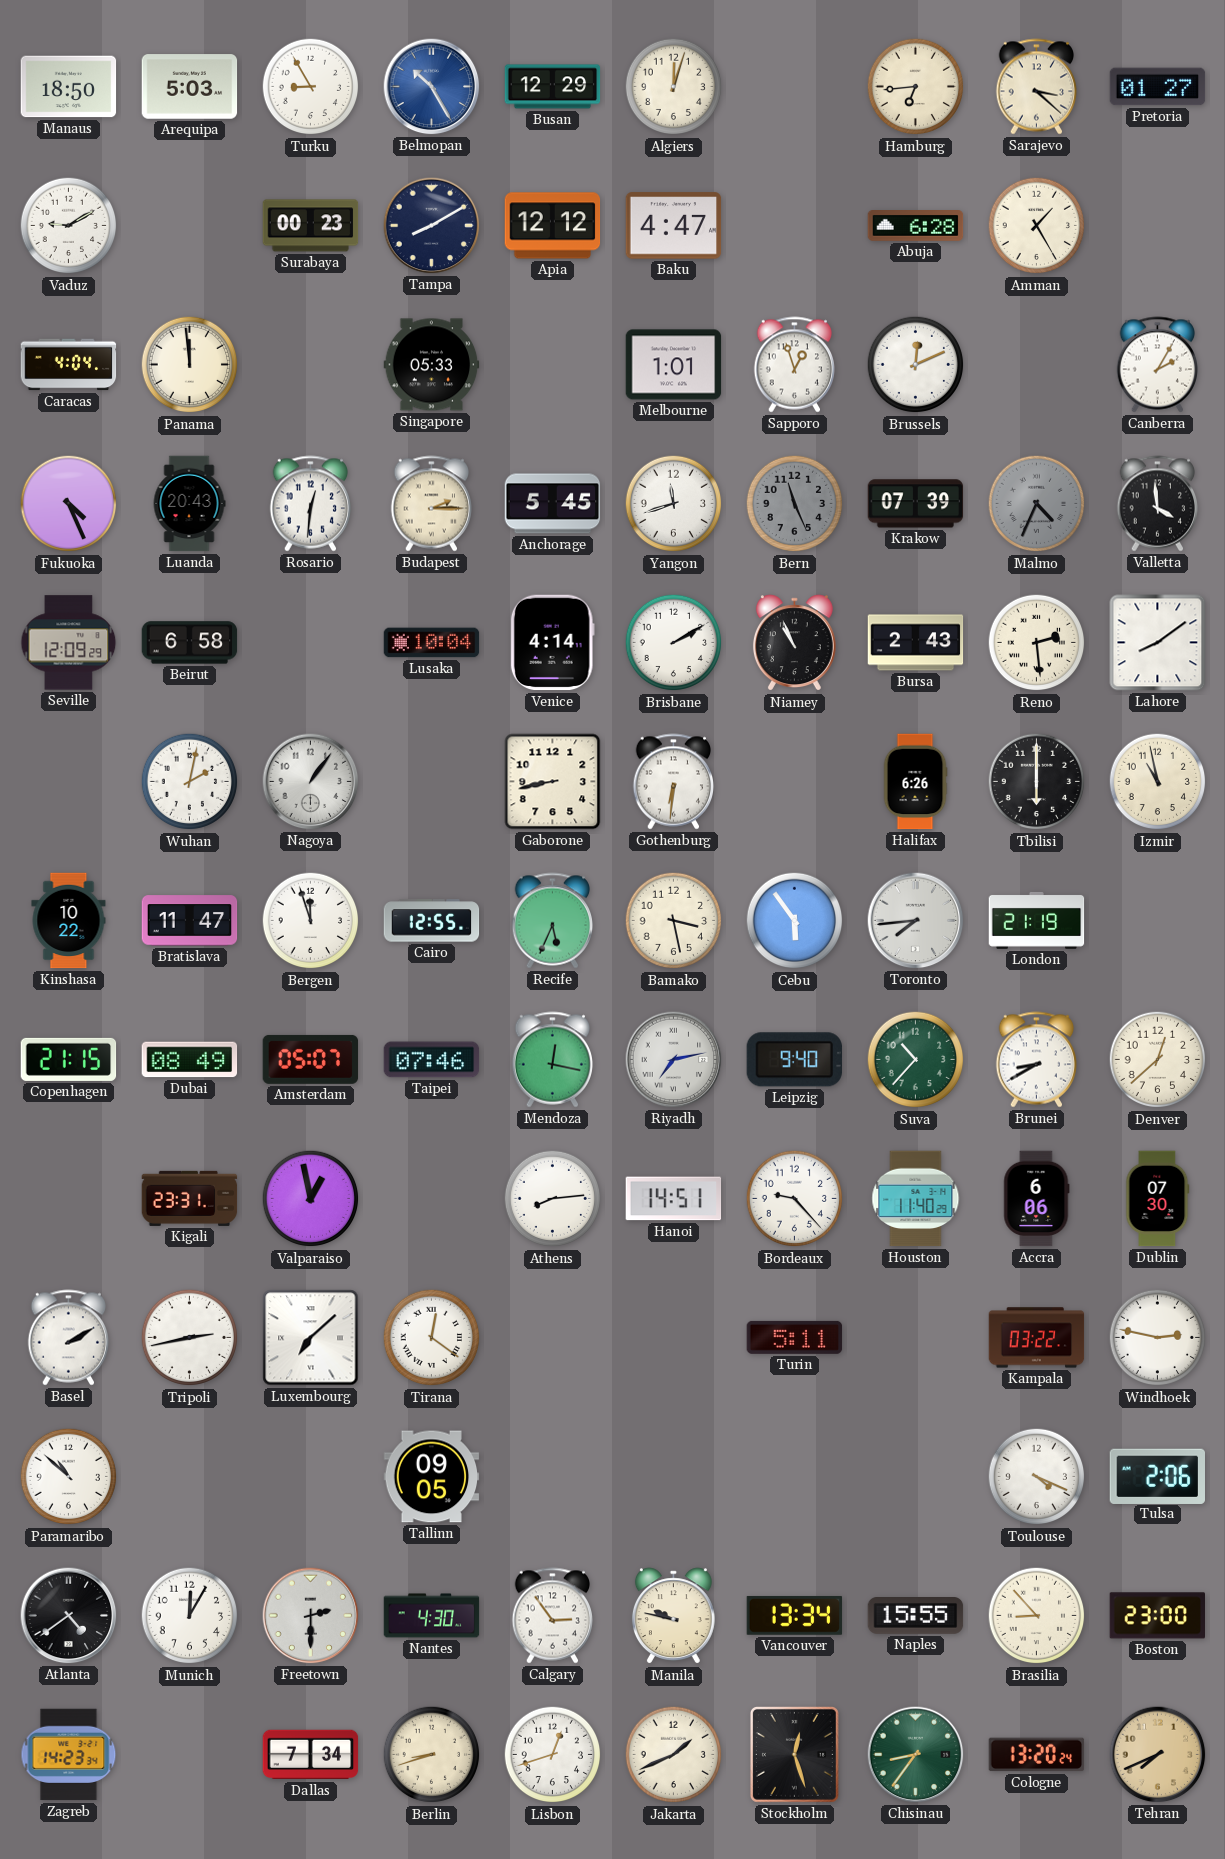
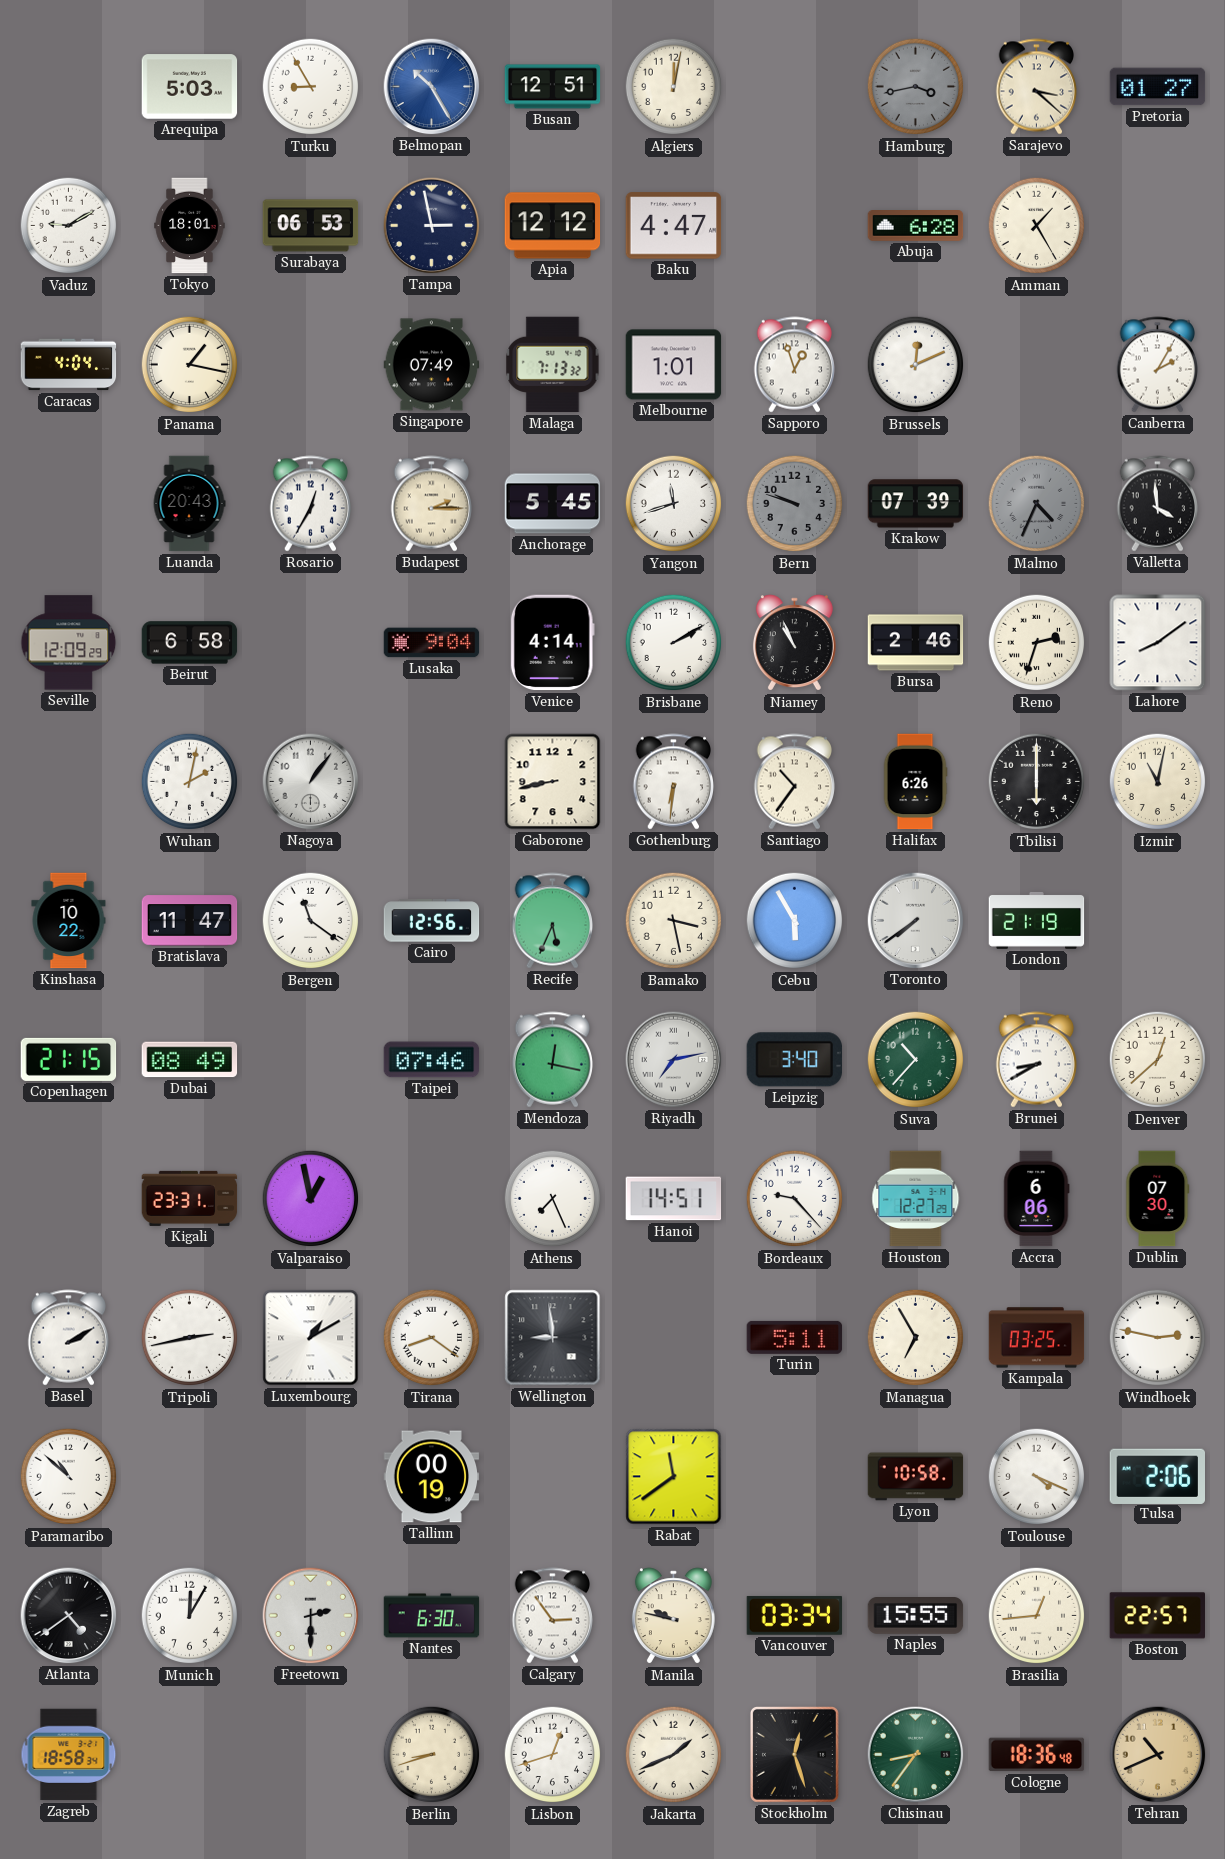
Manaus: 18:50 -> none (69, 87)
Busan: 12:29 -> 12:51 (553, 87)
Algiers: 12:03 -> 12:02 (674, 87)
Hamburg: 6:44 -> 3:43 (916, 87)
Hamburg dial: cream -> grey (916, 87)
Tokyo: none -> 18:01 (190, 226)
Surabaya: 00:23 -> 06:53 (311, 226)
Tampa: 8:10 -> 2:58 (432, 226)
Panama: 11:59 -> 1:17 (190, 365)
Singapore: 05:33 -> 07:49 (432, 365)
Malaga: none -> 7:13 (553, 365)
Fukuoka: 4:26 -> none (69, 504)
Rosario: 12:31 -> 12:35 (311, 504)
Bern: 11:26 -> 9:48 (795, 504)
Lusaka: 10:04 -> 9:04 (432, 643)
Bursa: 2:43 -> 2:46 (916, 643)
Reno: 2:29 -> 2:33 (1037, 643)
Santiago: none -> 10:36 (795, 782)
Izmir: 10:58 -> 11:02 (1158, 782)
Bergen: 11:57 -> 11:21 (311, 921)
Cairo: 12:55 -> 12:56 (432, 921)
Cebu: 5:54 -> 5:55 (795, 921)
Toronto: 7:44 -> 7:39 (916, 921)
Amsterdam: 05:07 -> none (311, 1059)
Leipzig: 9:40 -> 3:40 (794, 1060)
Athens: 8:14 -> 7:26 (553, 1199)
Houston: 11:40 -> 12:27 (916, 1199)
Luxembourg: 7:08 -> 1:10 (311, 1338)
Tirana: 12:21 -> 8:21 (432, 1338)
Wellington: none -> 8:59 (553, 1338)
Managua: none -> 6:55 (916, 1338)
Kampala: 03:22 -> 03:25 (1037, 1338)
Tallinn: 09:05 -> 00:19 (432, 1477)
Rabat: none -> 11:39 (674, 1477)
Lyon: none -> 10:58 (916, 1477)
Nantes: 4:30 -> 6:30 (432, 1616)
Vancouver: 13:34 -> 03:34 (795, 1615)
Brasilia: 8:53 -> 12:44 (1037, 1616)
Boston: 23:00 -> 22:57 (1157, 1616)
Zagreb: 14:23 -> 18:58 (69, 1755)
Dallas: 7:34 -> none (311, 1755)
Cologne: 13:20 -> 18:36 (1037, 1755)
Tehran: 7:41 -> 10:41 (1158, 1755)
